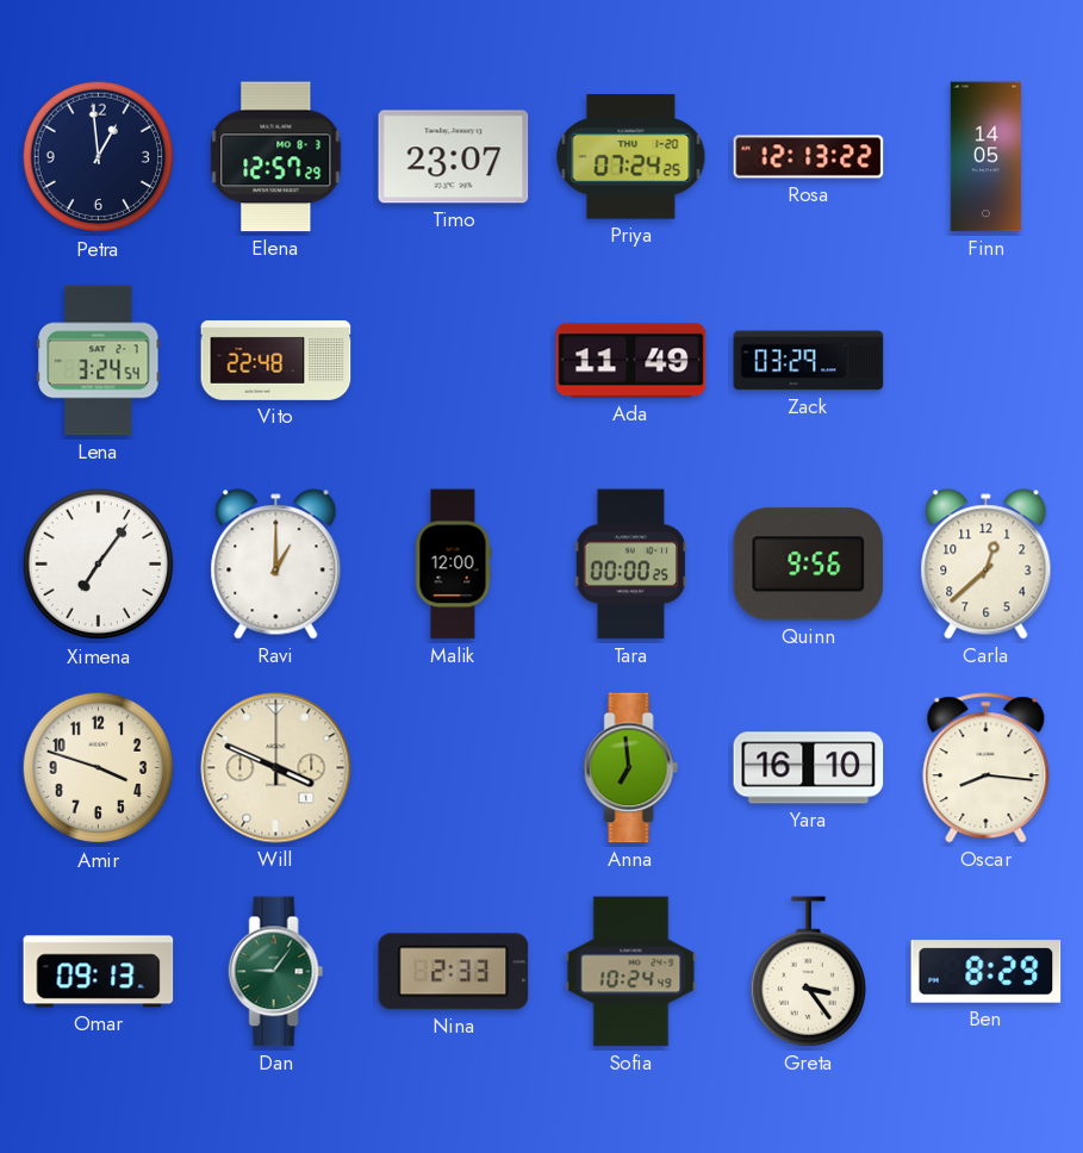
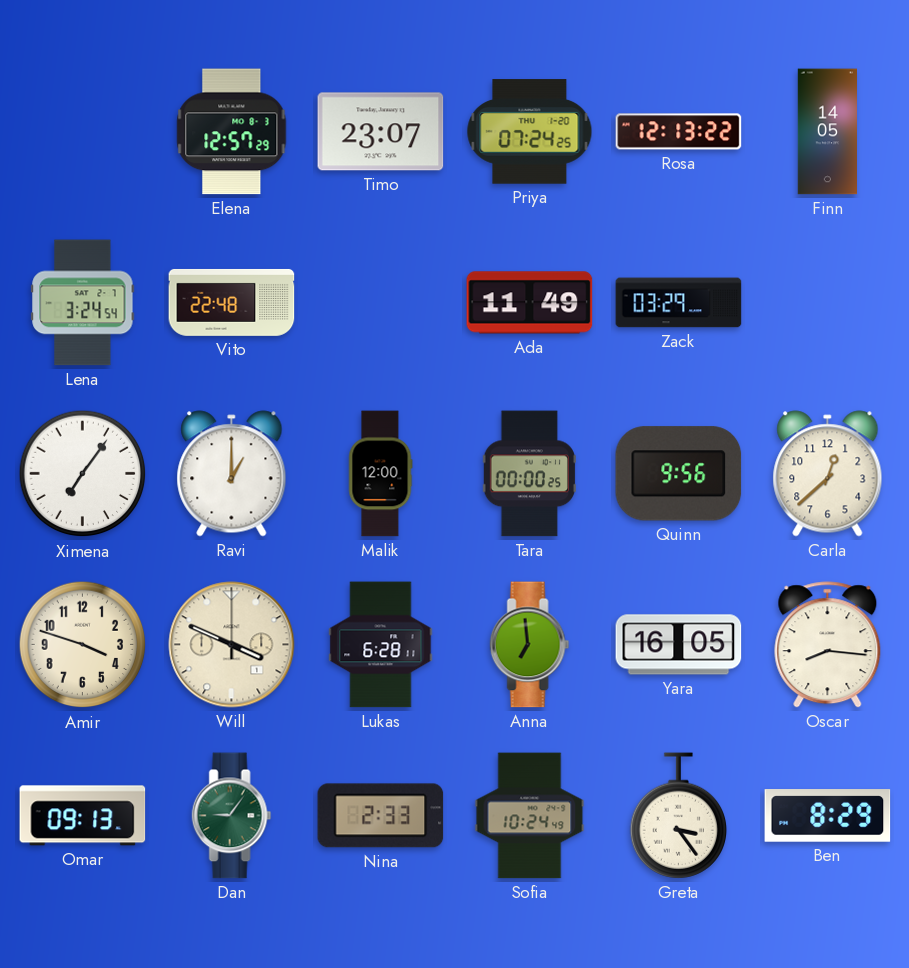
Petra: 12:59 -> none (99, 157)
Lukas: none -> 6:28 (381, 645)
Yara: 16:10 -> 16:05 (679, 645)
